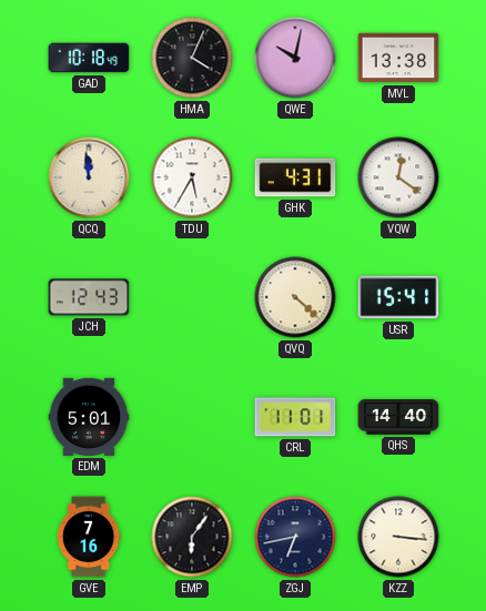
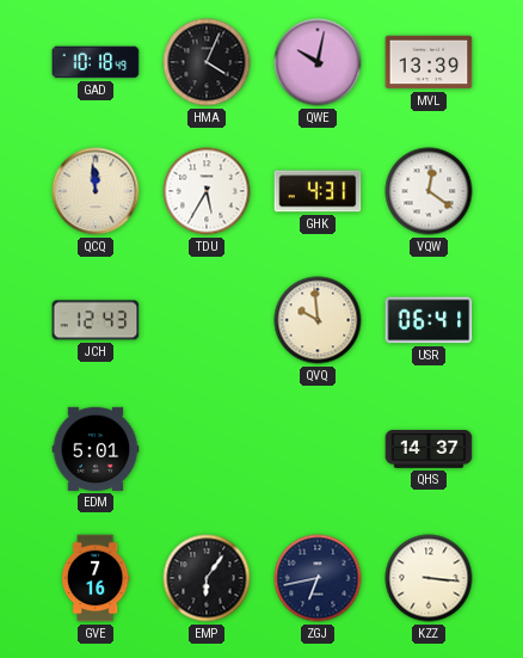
MVL: 13:38 -> 13:39 (429, 62)
QVQ: 4:22 -> 9:59 (318, 320)
USR: 15:41 -> 06:41 (429, 320)
CRL: 11:01 -> none (295, 417)
QHS: 14:40 -> 14:37 (429, 449)
